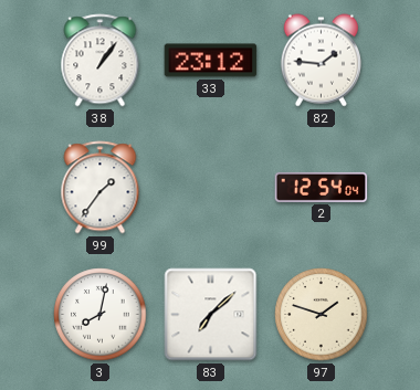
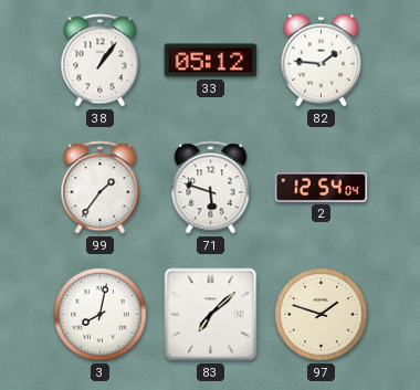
33: 23:12 -> 05:12 (211, 61)
71: none -> 5:48 (211, 188)
